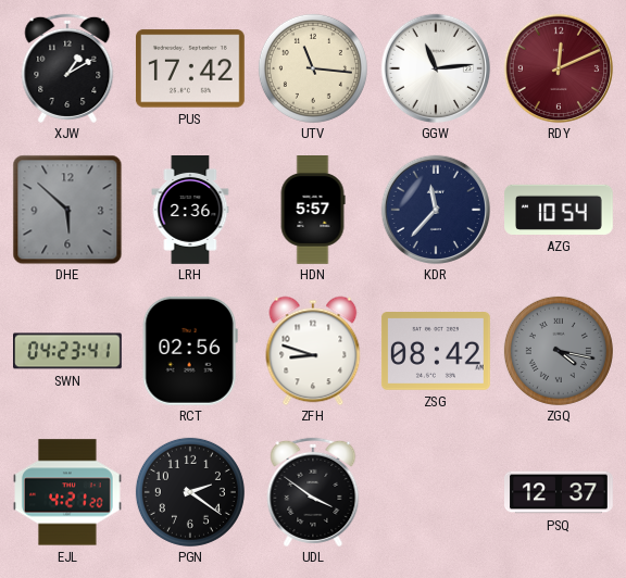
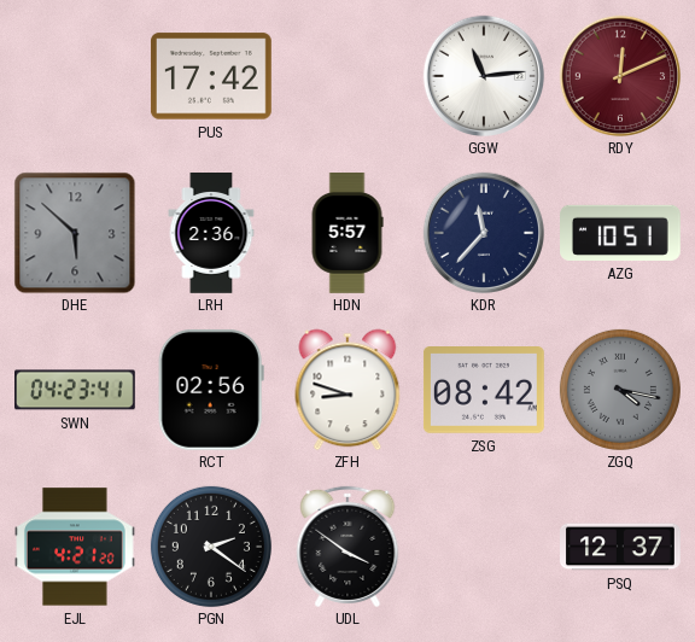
XJW: 1:10 -> none (67, 68)
UTV: 11:16 -> none (313, 68)
AZG: 10:54 -> 10:51 (621, 233)
